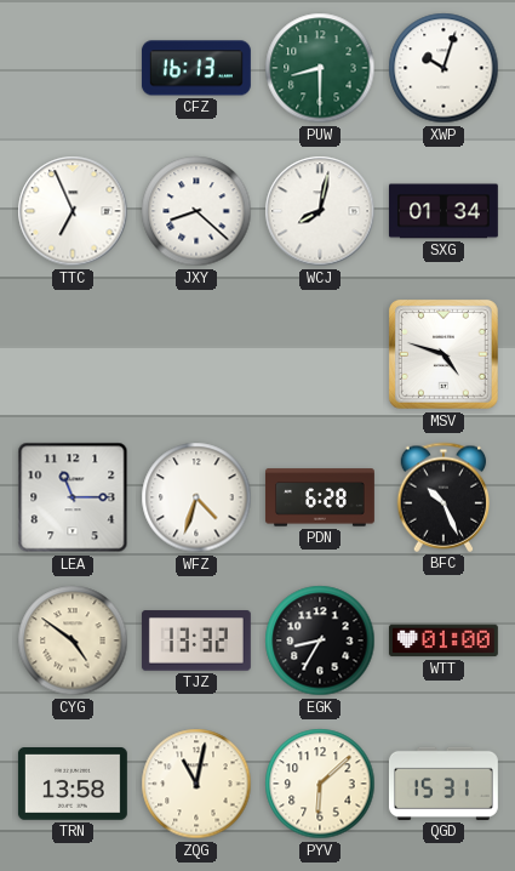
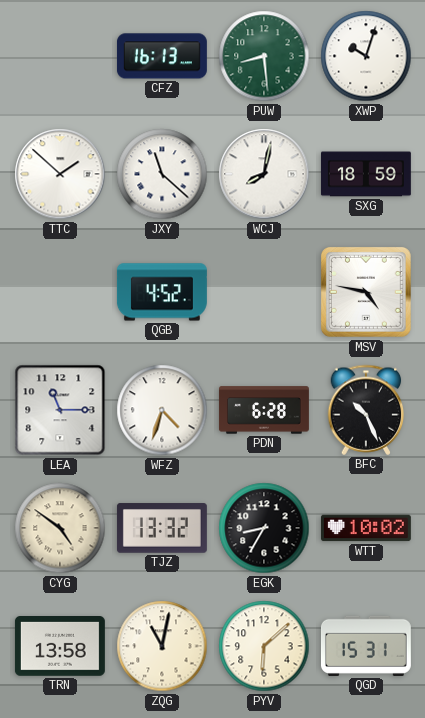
PUW: 8:30 -> 8:29 (264, 56)
TTC: 6:56 -> 1:52 (60, 174)
JXY: 8:22 -> 11:22 (162, 174)
SXG: 01:34 -> 18:59 (366, 174)
QGB: none -> 4:52 (162, 292)
MSV: 4:48 -> 4:47 (366, 292)
WTT: 01:00 -> 10:02 (366, 528)
